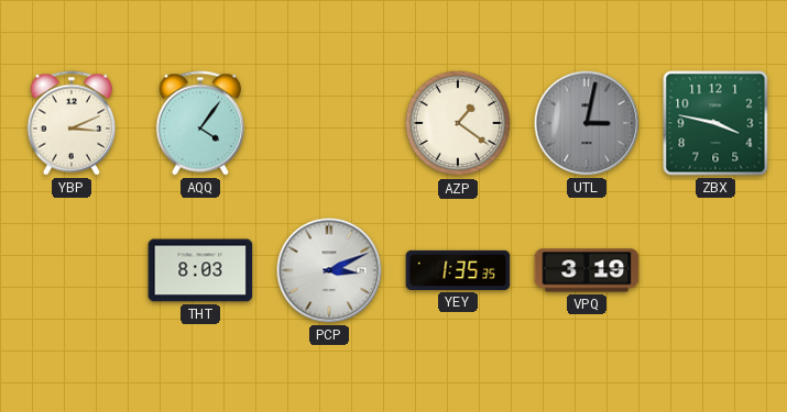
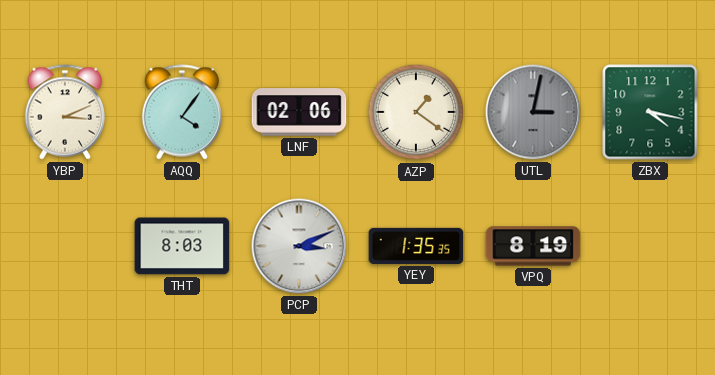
LNF: none -> 02:06 (299, 112)
ZBX: 3:47 -> 4:17 (650, 112)
VPQ: 3:19 -> 8:19 (533, 246)
